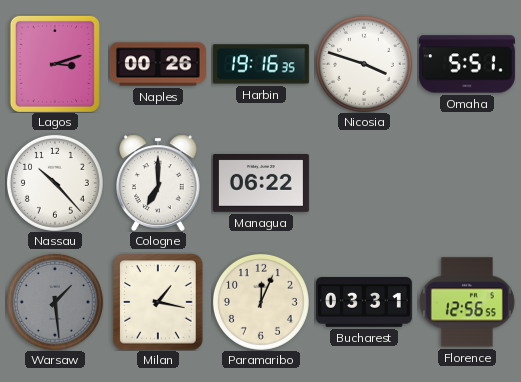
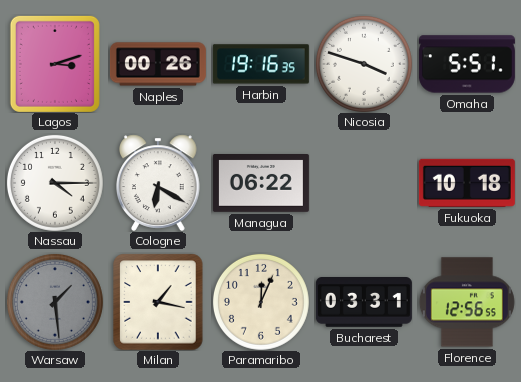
Nassau: 10:23 -> 4:15 (55, 183)
Cologne: 7:00 -> 6:20 (159, 183)
Fukuoka: none -> 10:18 (467, 183)
